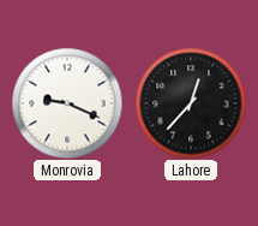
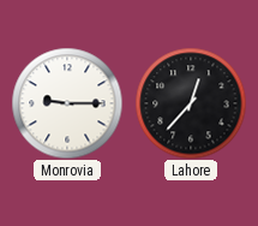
Monrovia: 9:19 -> 9:15 (67, 103)
